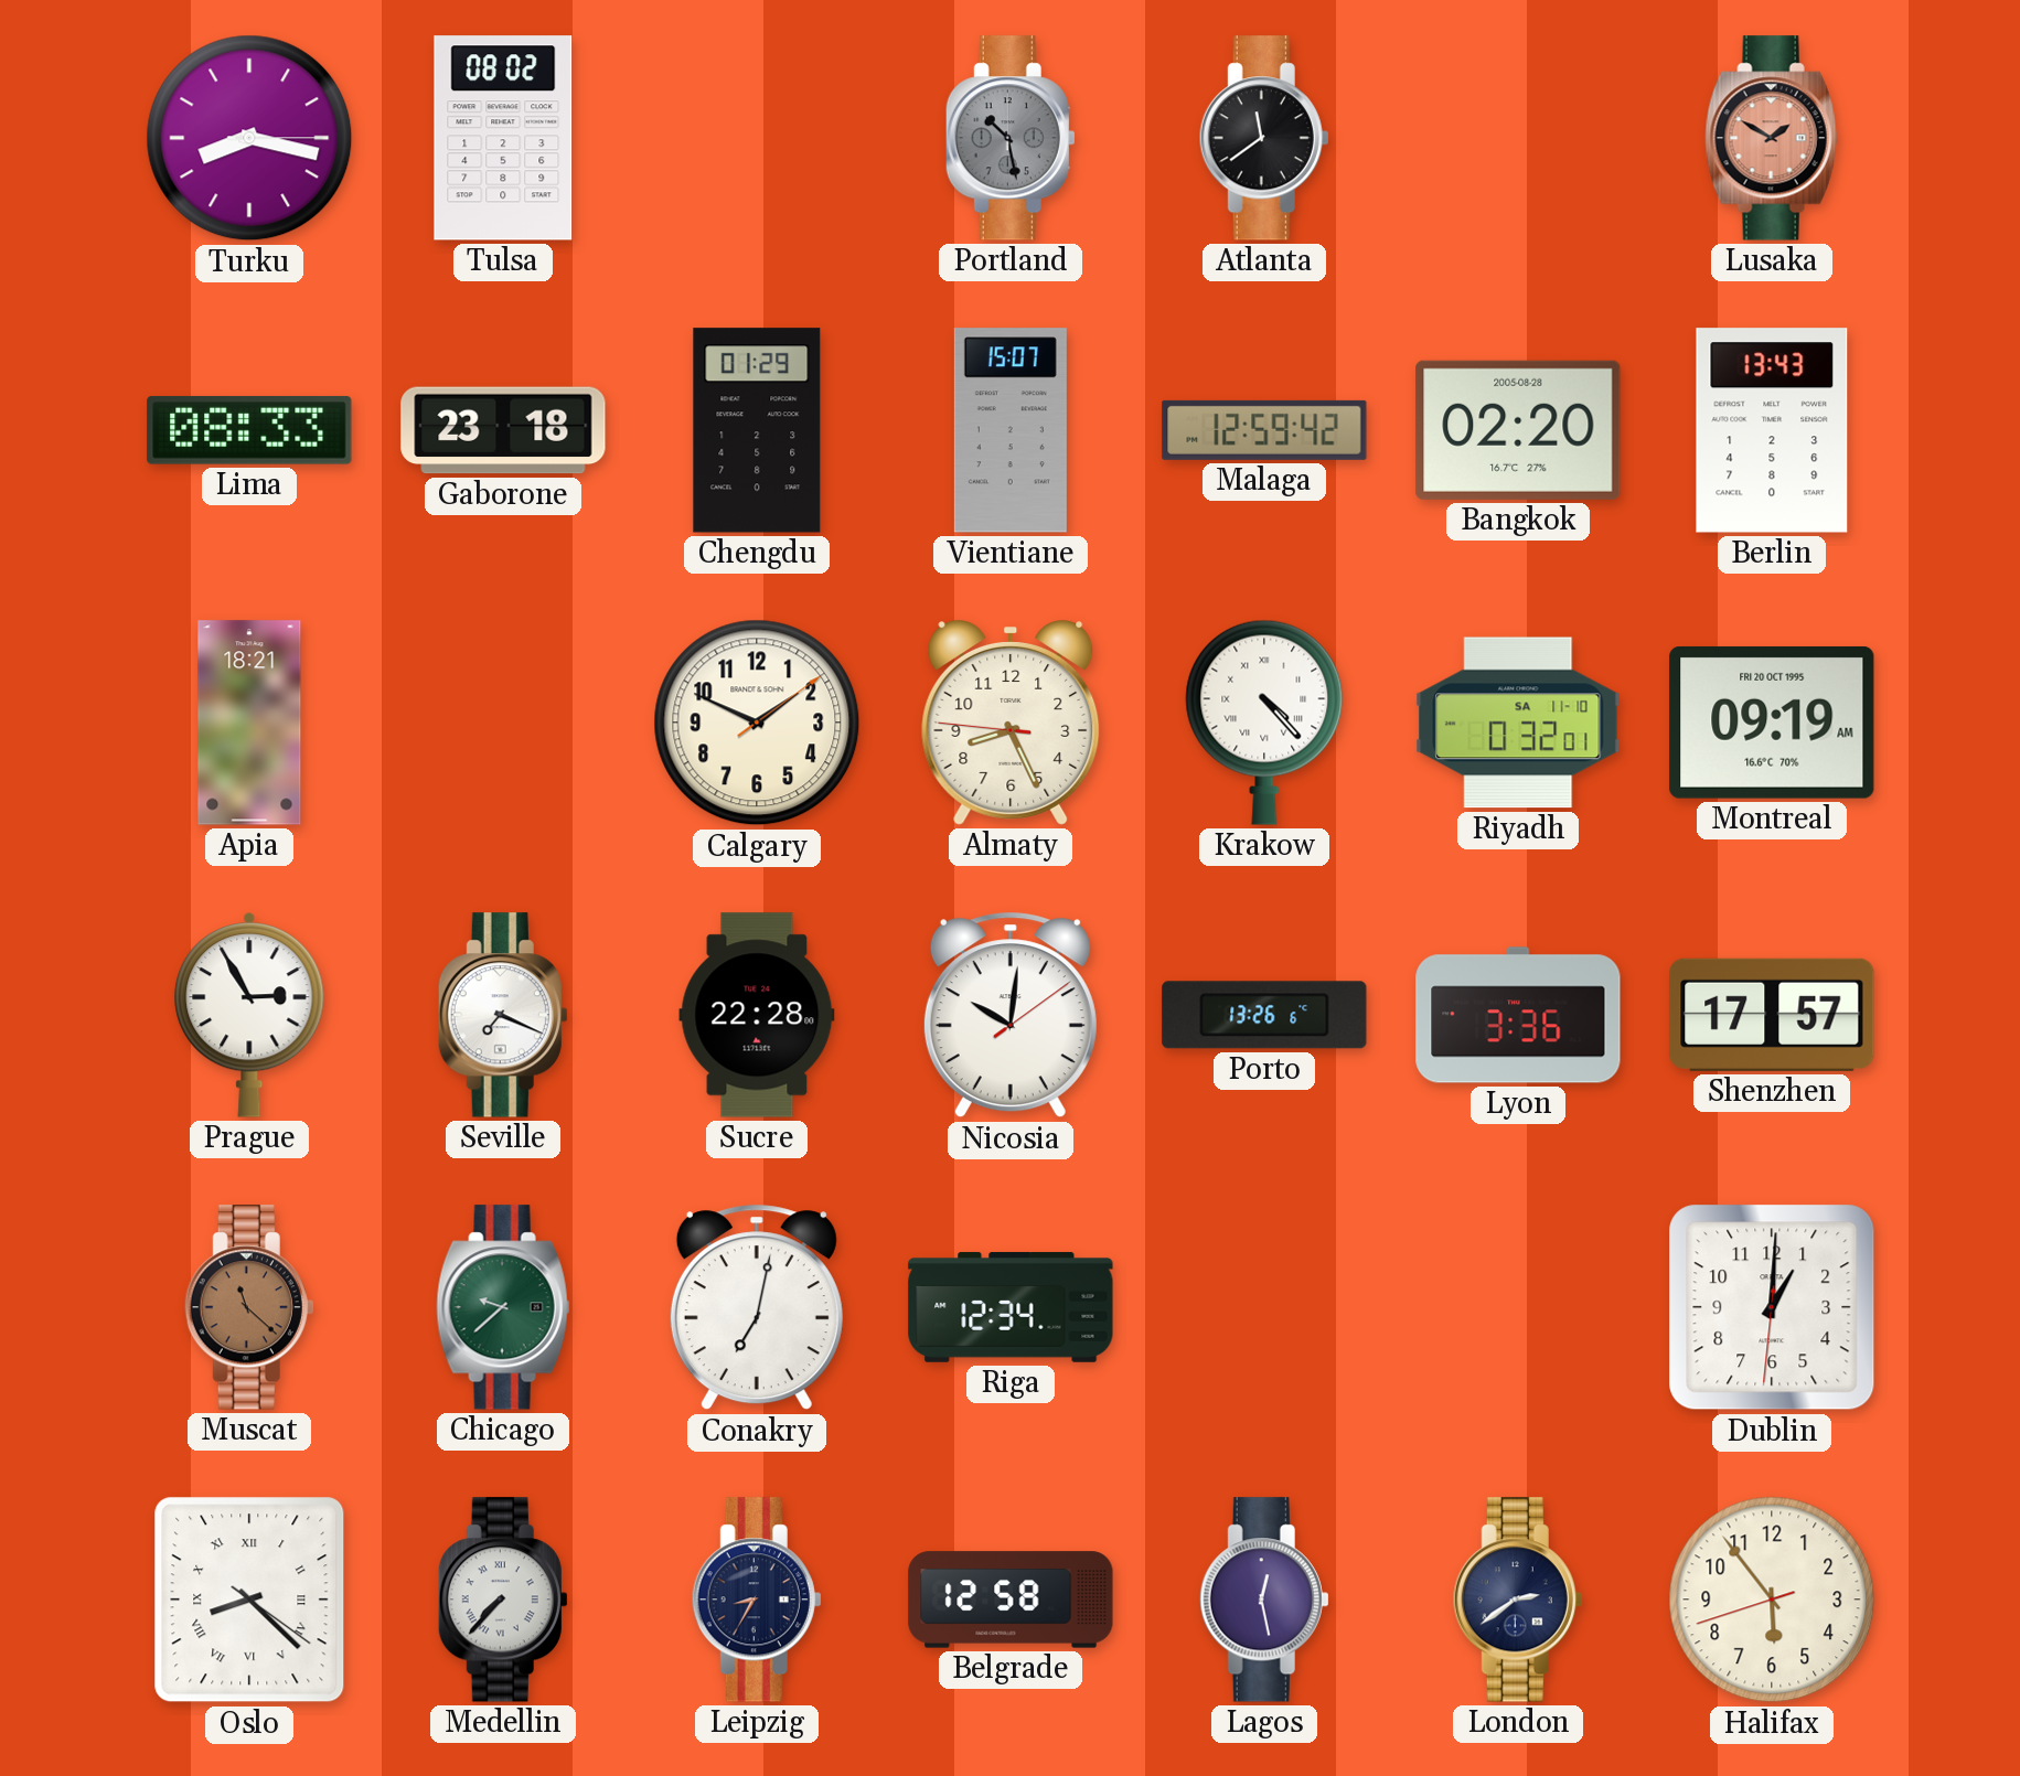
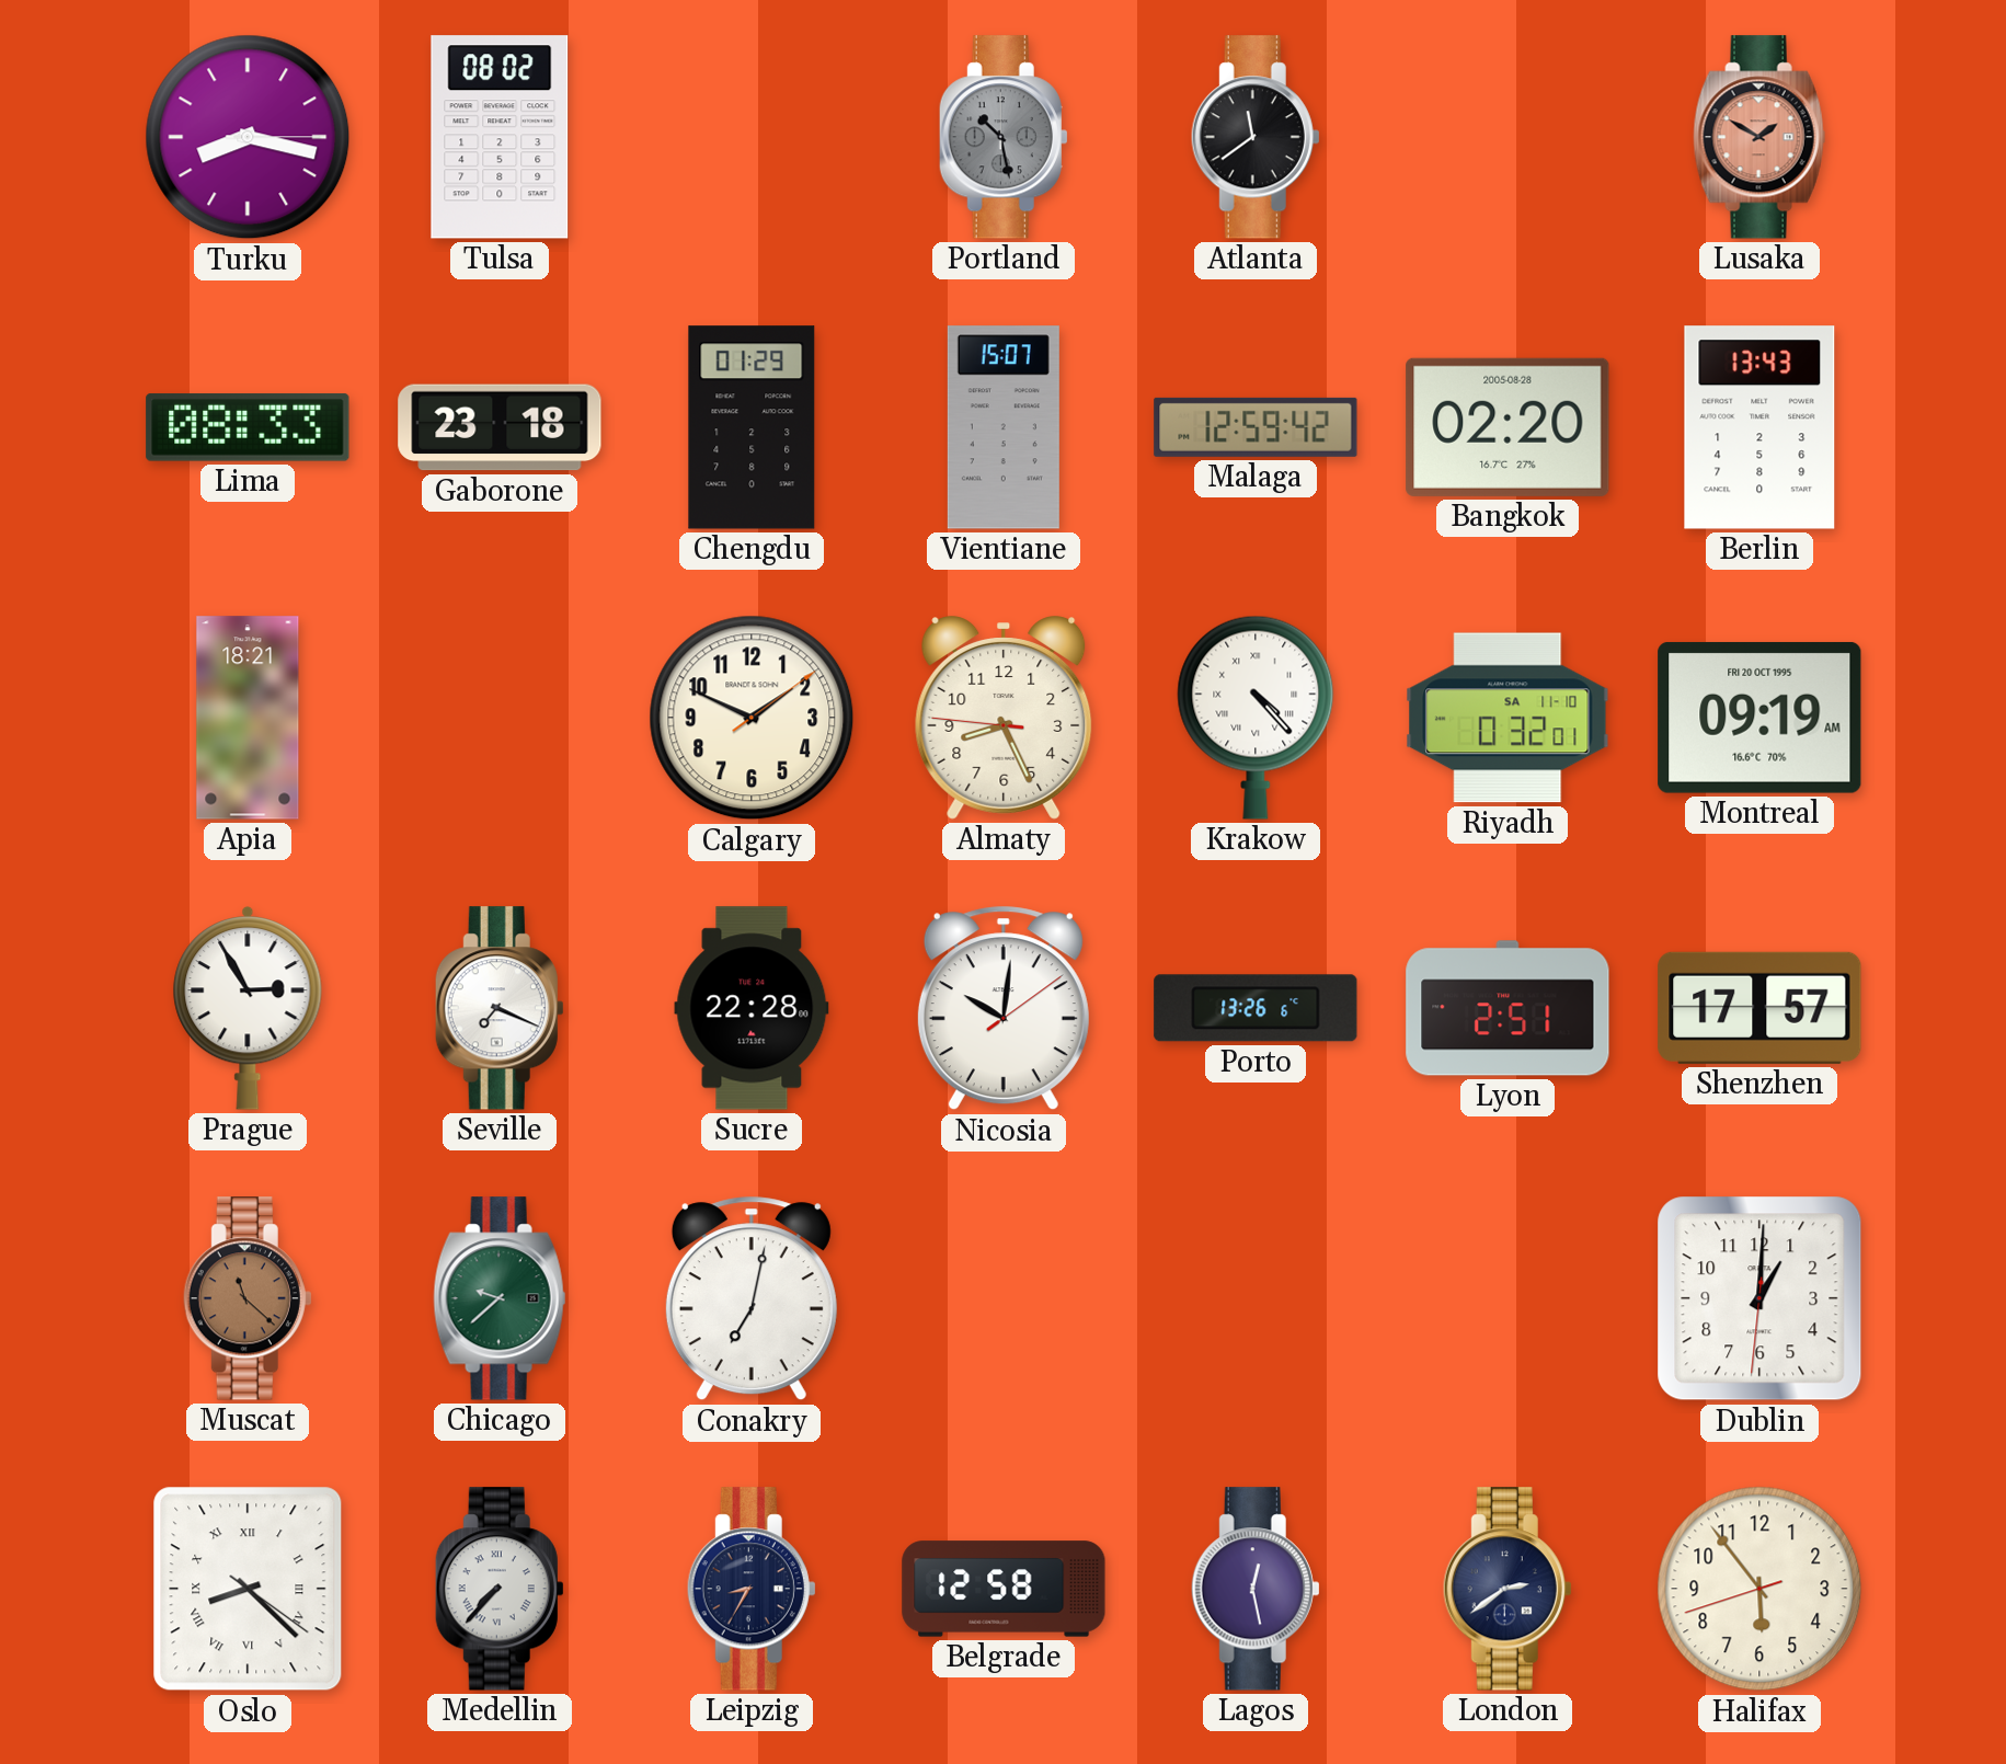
Lyon: 3:36 -> 2:51 (1508, 1008)
Riga: 12:34 -> none (1011, 1307)
